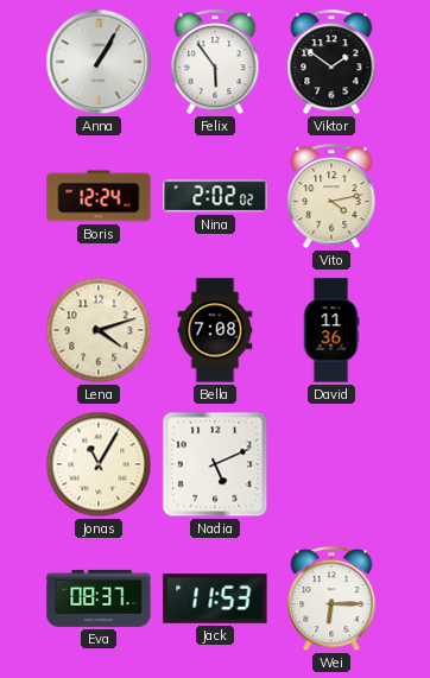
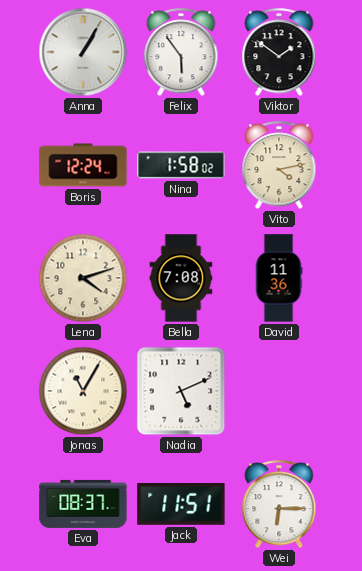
Nina: 2:02 -> 1:58 (181, 165)
Jack: 11:53 -> 11:51 (181, 505)
